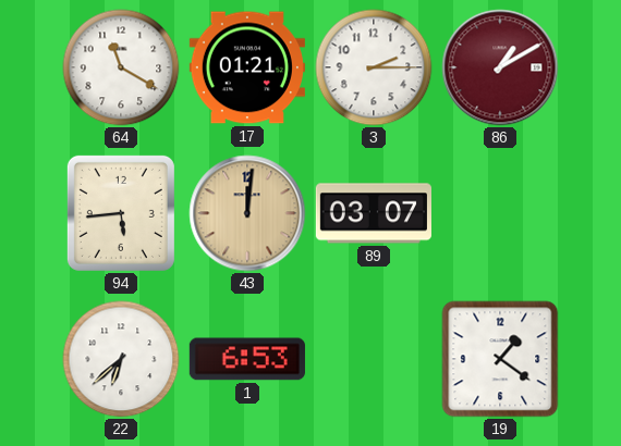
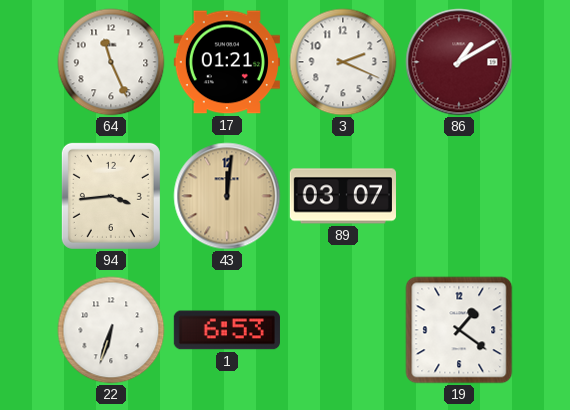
64: 11:20 -> 11:26 (111, 62)
3: 2:15 -> 2:19 (343, 62)
94: 5:44 -> 3:44 (111, 196)
22: 6:38 -> 6:33 (111, 330)
